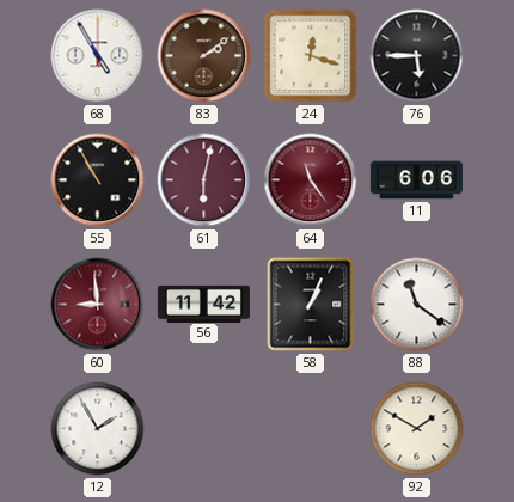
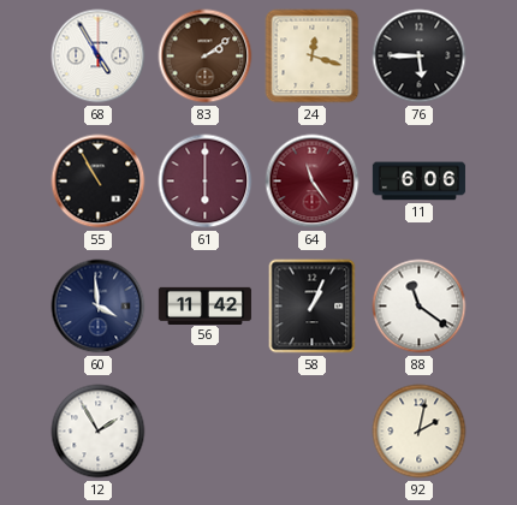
61: 6:02 -> 6:00 (206, 182)
60: 8:59 -> 3:59 (99, 307)
60 dial: burgundy -> navy (99, 307)
92: 1:50 -> 2:02 (420, 432)
